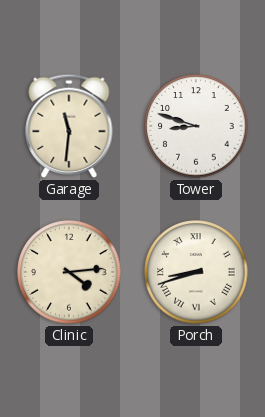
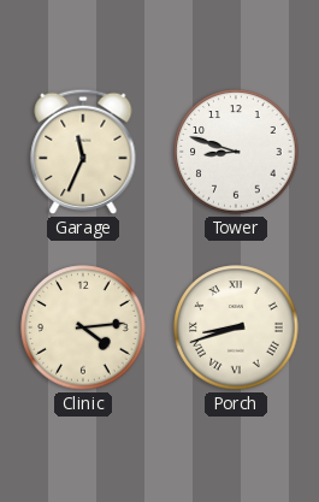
Garage: 11:31 -> 11:34 (83, 152)
